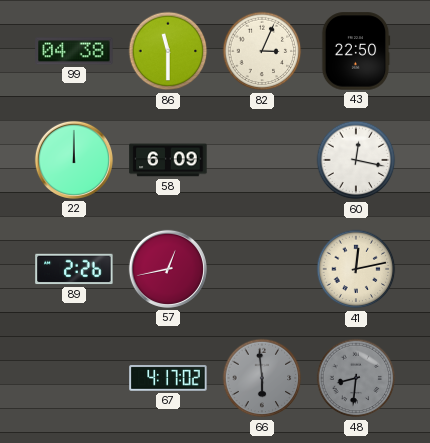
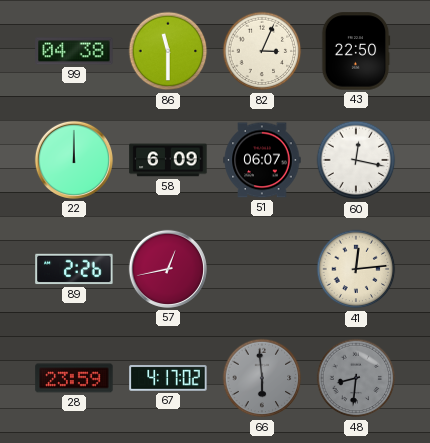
51: none -> 06:07 (262, 160)
41: 12:13 -> 12:14 (356, 269)
28: none -> 23:59 (74, 378)
